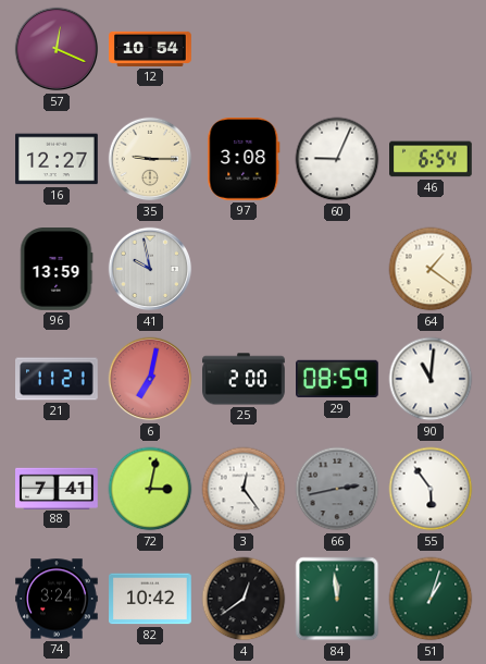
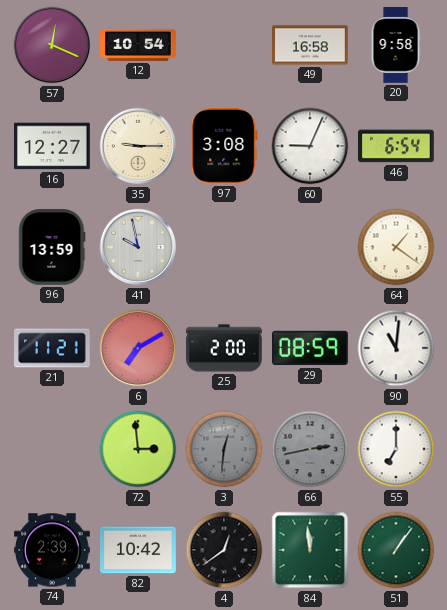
49: none -> 16:58 (310, 45)
20: none -> 9:58 (396, 45)
6: 7:02 -> 7:10 (138, 348)
88: 7:41 -> none (58, 488)
72: 3:02 -> 2:59 (138, 449)
3: 12:24 -> 12:31 (224, 449)
3 dial: white -> grey (224, 449)
55: 5:54 -> 7:00 (396, 449)
74: 3:24 -> 2:39 (52, 550)
51: 1:03 -> 1:06 (396, 550)
